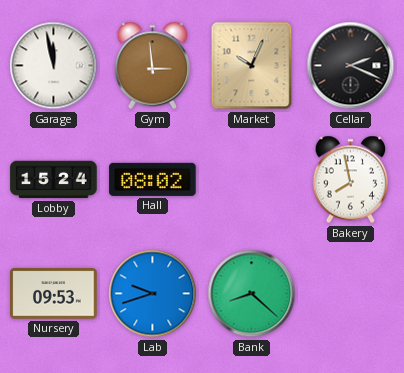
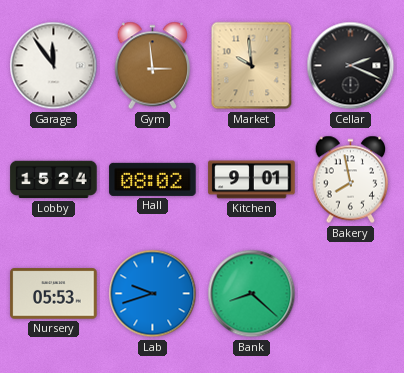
Garage: 11:58 -> 11:54 (54, 66)
Market: 10:04 -> 9:59 (252, 66)
Kitchen: none -> 9:01 (252, 180)
Nursery: 09:53 -> 05:53 (54, 294)
